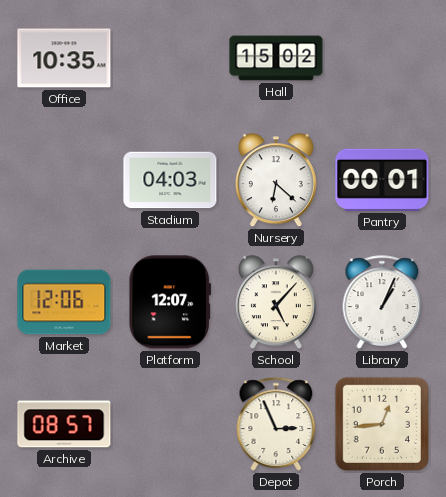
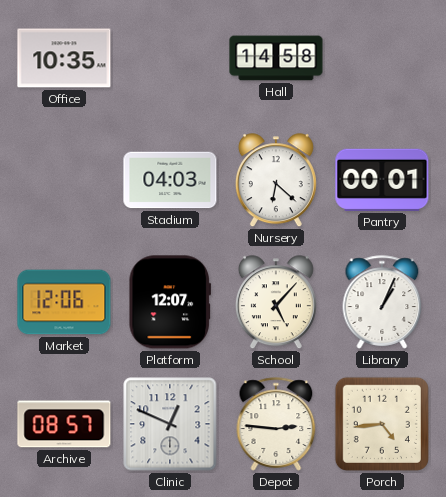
Hall: 15:02 -> 14:58 (276, 58)
Clinic: none -> 12:49 (170, 424)
Depot: 2:56 -> 2:46 (276, 424)
Porch: 12:44 -> 4:44 (382, 424)
